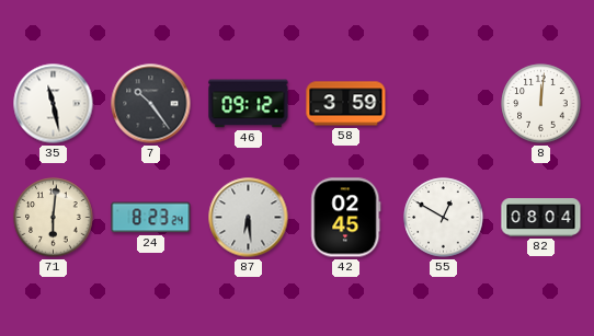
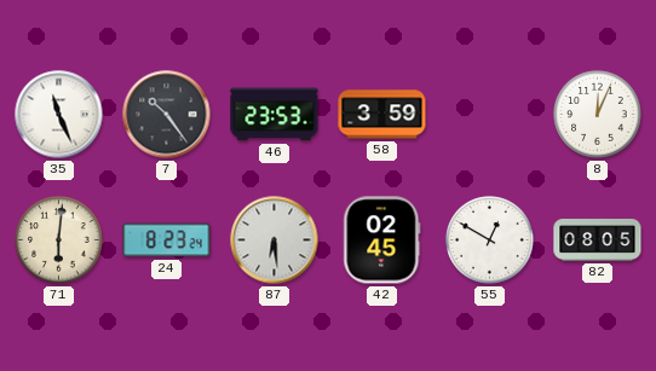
35: 11:28 -> 11:26 (59, 115)
46: 09:12 -> 23:53 (275, 115)
8: 12:01 -> 12:04 (598, 115)
82: 08:04 -> 08:05 (598, 240)
